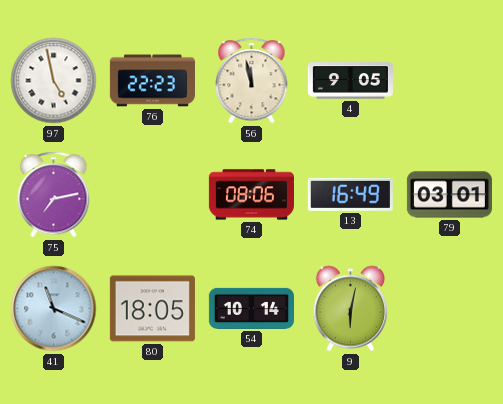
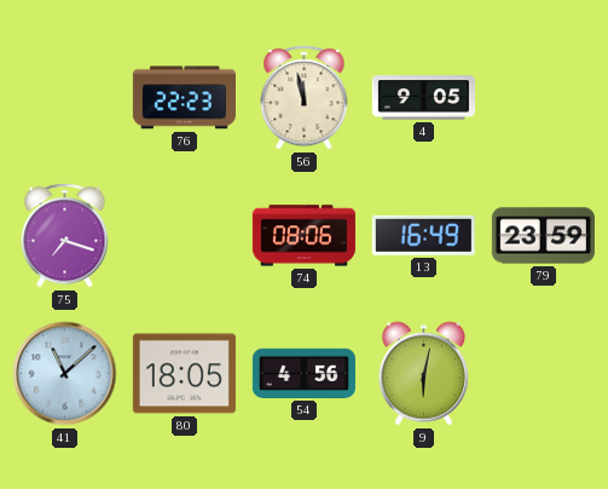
97: 4:58 -> none (54, 81)
75: 7:13 -> 7:18 (65, 236)
79: 03:01 -> 23:59 (543, 236)
41: 11:19 -> 11:08 (65, 374)
54: 10:14 -> 4:56 (303, 373)
